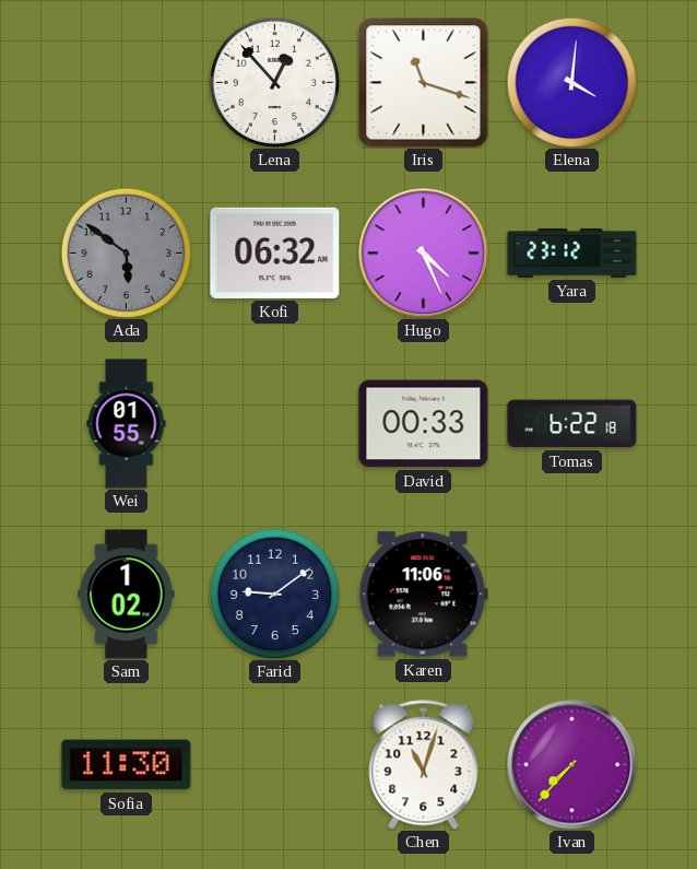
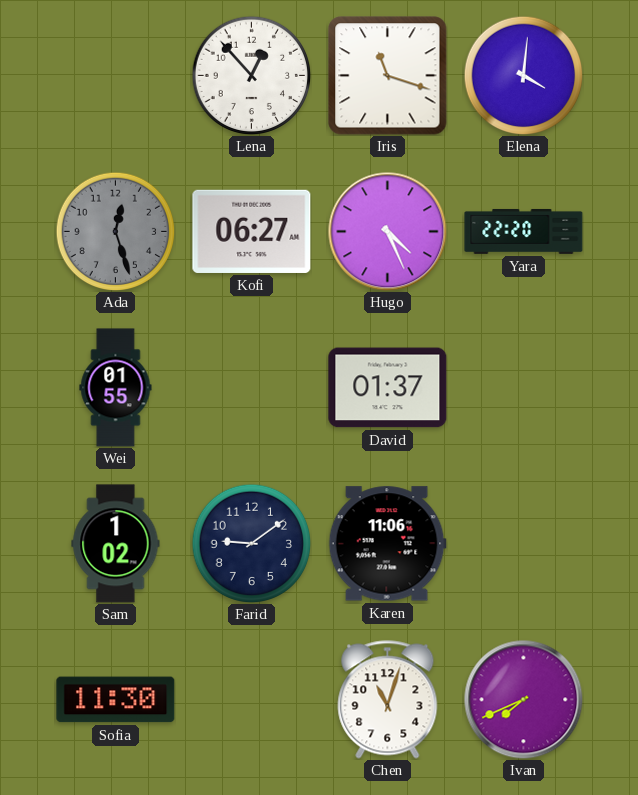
Ada: 5:51 -> 12:27 (115, 231)
Kofi: 06:32 -> 06:27 (252, 231)
Yara: 23:12 -> 22:20 (524, 231)
David: 00:33 -> 01:37 (388, 388)
Tomas: 6:22 -> none (572, 424)
Ivan: 7:37 -> 7:41 (524, 700)
